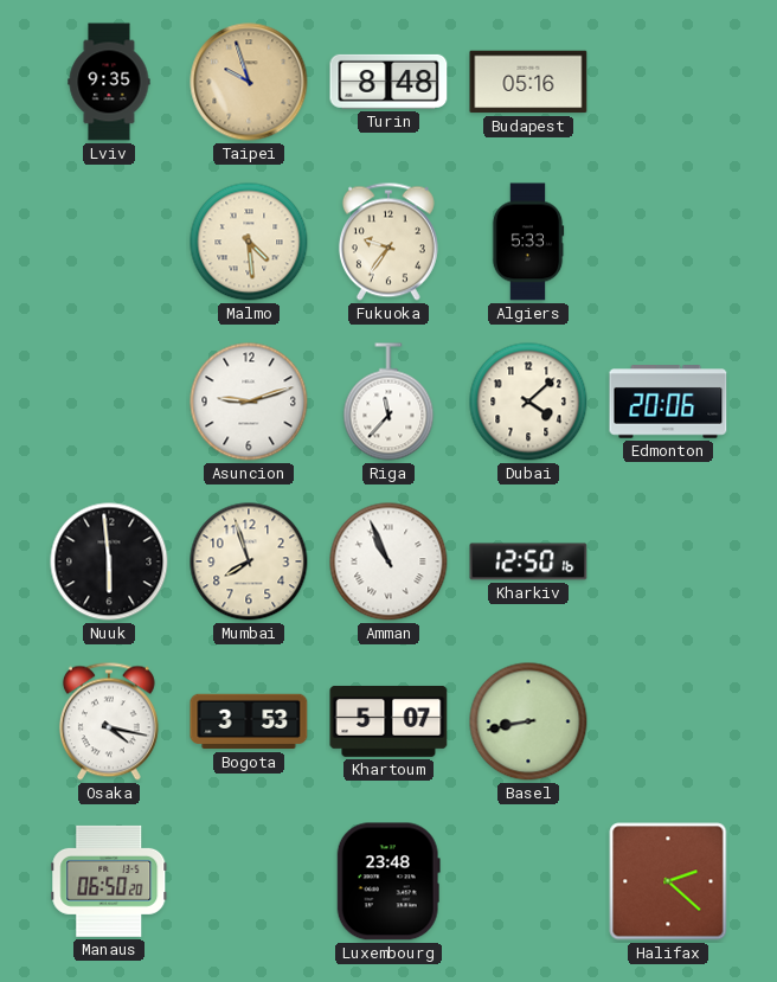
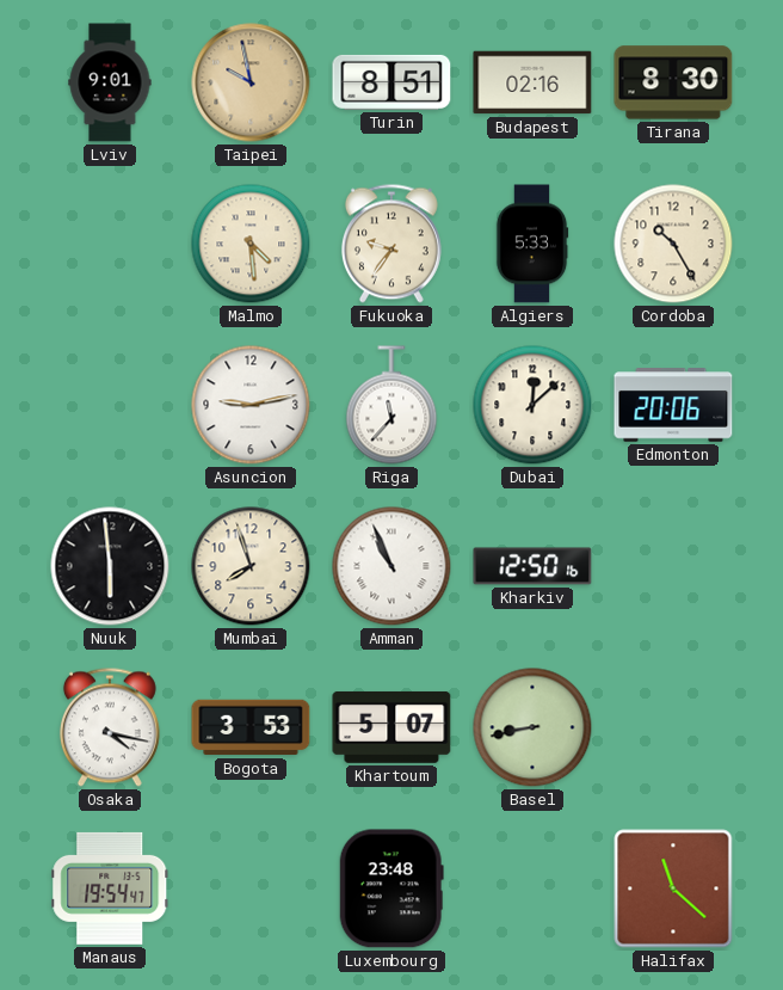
Lviv: 9:35 -> 9:01 (110, 82)
Taipei: 9:57 -> 9:58 (251, 82)
Turin: 8:48 -> 8:51 (391, 82)
Budapest: 05:16 -> 02:16 (532, 82)
Tirana: none -> 8:30 (673, 82)
Cordoba: none -> 10:25 (673, 244)
Asuncion: 9:12 -> 9:13 (251, 405)
Dubai: 4:08 -> 12:08 (532, 405)
Manaus: 06:50 -> 19:54 (110, 888)
Halifax: 2:22 -> 11:22 (673, 888)
